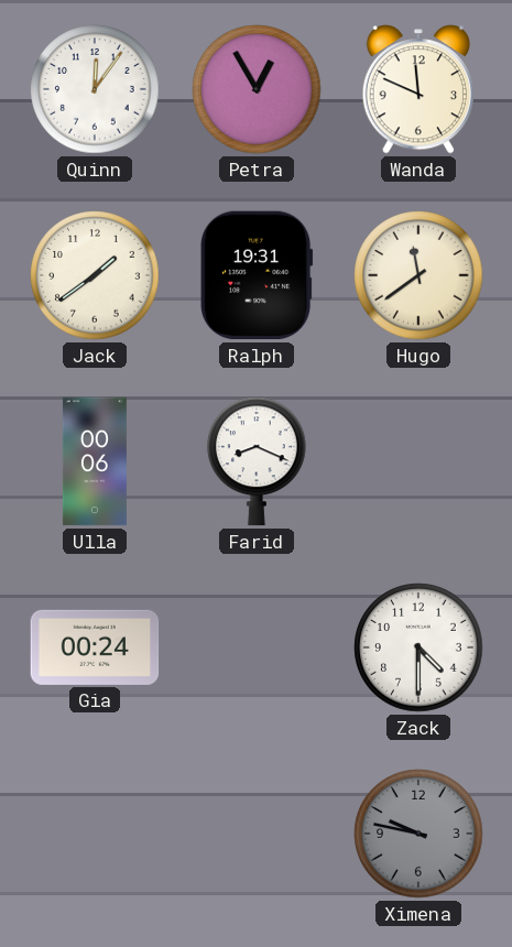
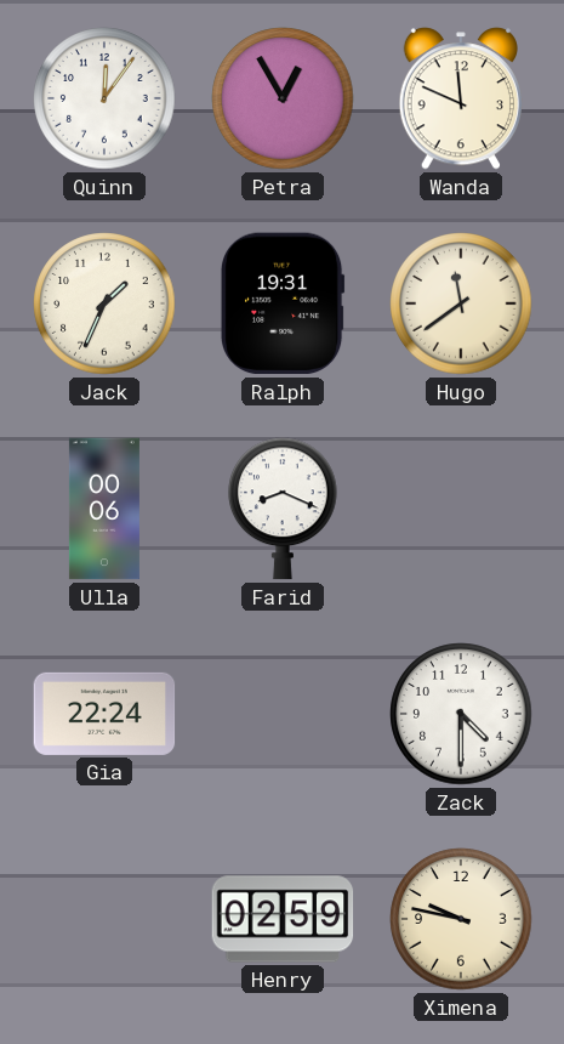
Jack: 1:39 -> 1:34 (104, 303)
Gia: 00:24 -> 22:24 (104, 714)
Henry: none -> 02:59 (283, 919)
Ximena dial: grey -> cream (461, 919)
